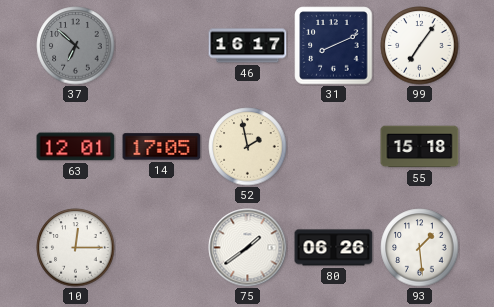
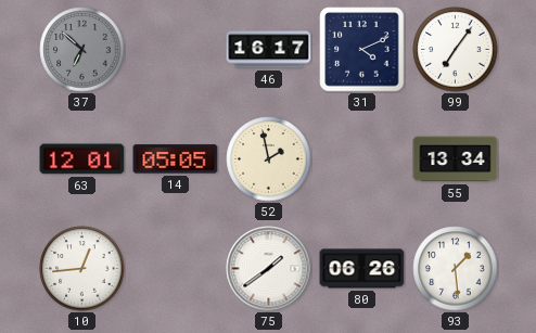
31: 8:11 -> 4:11 (362, 50)
14: 17:05 -> 05:05 (176, 159)
55: 15:18 -> 13:34 (456, 159)
10: 12:15 -> 12:44 (82, 269)
